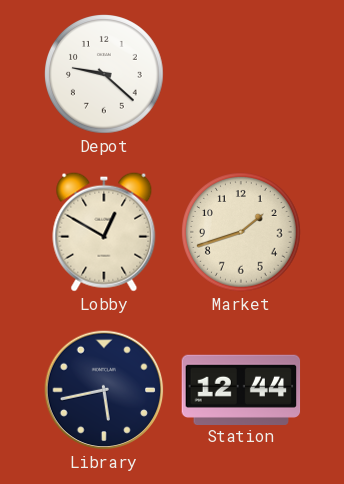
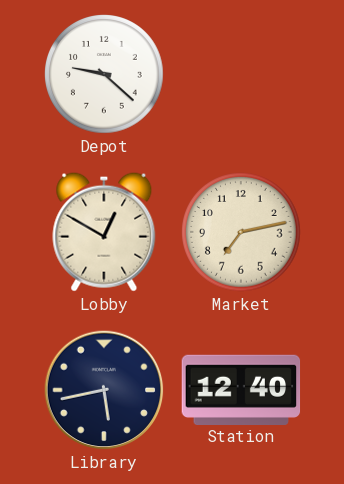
Market: 1:42 -> 7:13 (242, 233)
Station: 12:44 -> 12:40 (241, 389)
